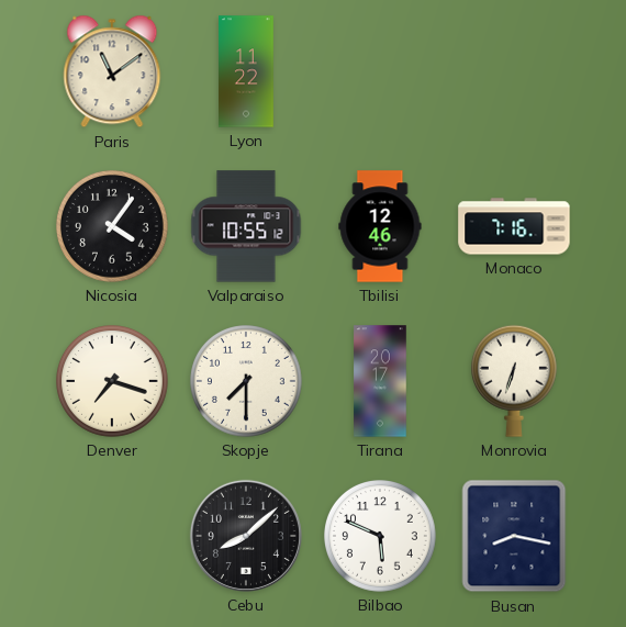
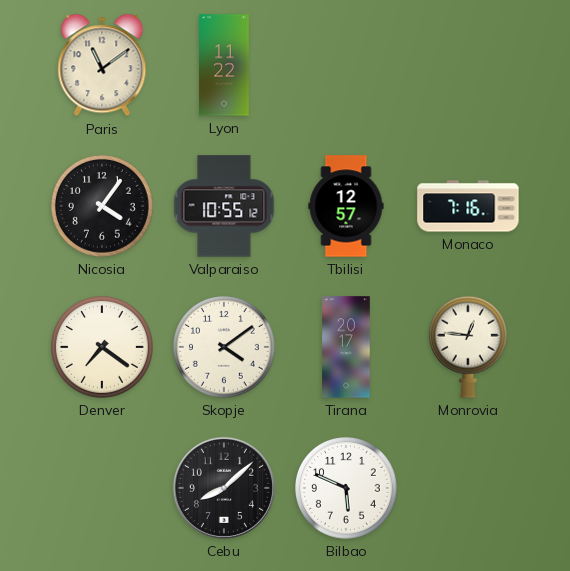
Tbilisi: 12:46 -> 12:57 (346, 206)
Denver: 7:18 -> 7:21 (103, 348)
Skopje: 7:30 -> 4:09 (225, 348)
Monrovia: 6:33 -> 12:46 (468, 347)
Busan: 8:17 -> none (514, 536)
